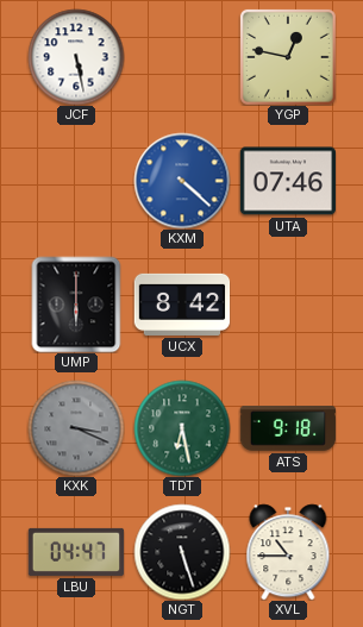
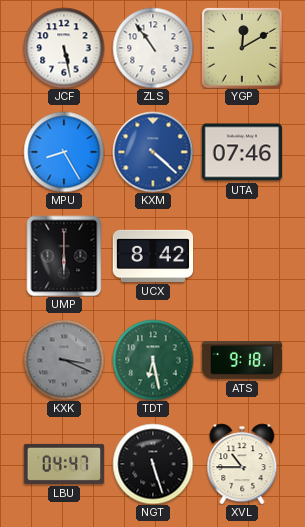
ZLS: none -> 10:54 (153, 48)
YGP: 12:47 -> 12:10 (242, 48)
MPU: none -> 8:25 (64, 152)
